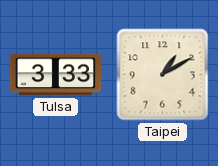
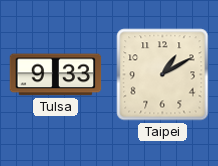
Tulsa: 3:33 -> 9:33 (56, 75)
